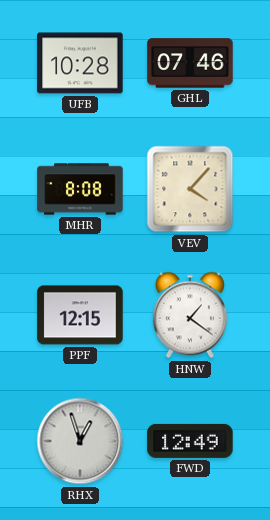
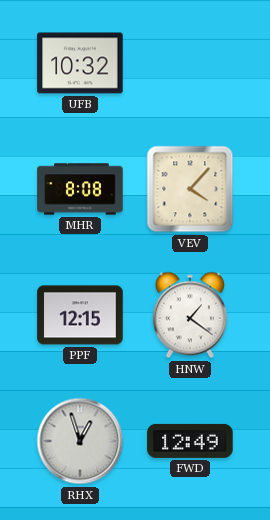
UFB: 10:28 -> 10:32 (80, 63)
GHL: 07:46 -> none (190, 63)
